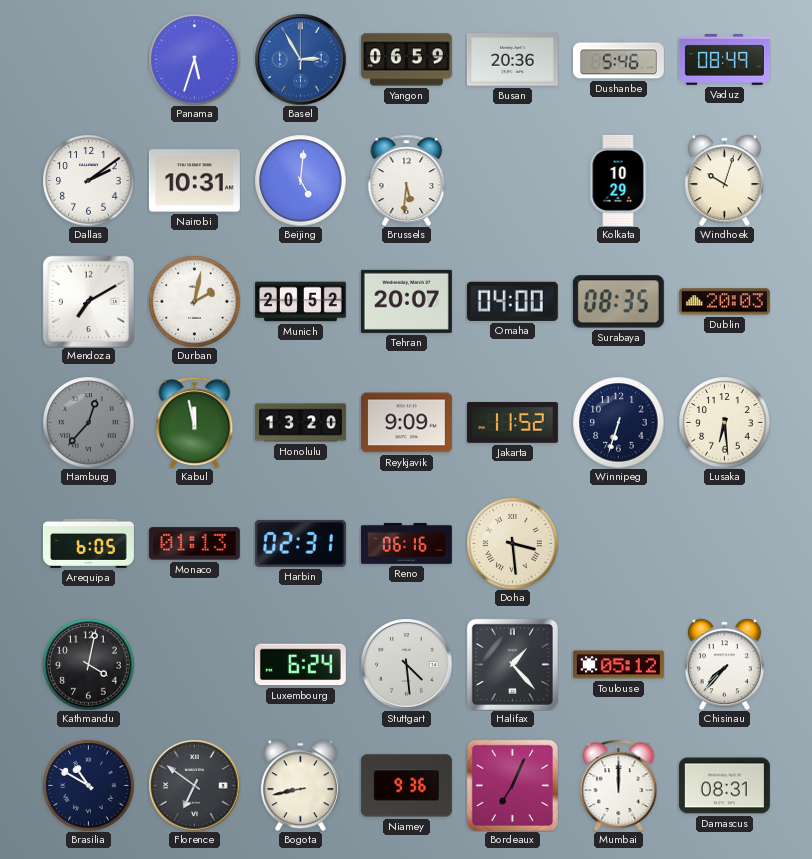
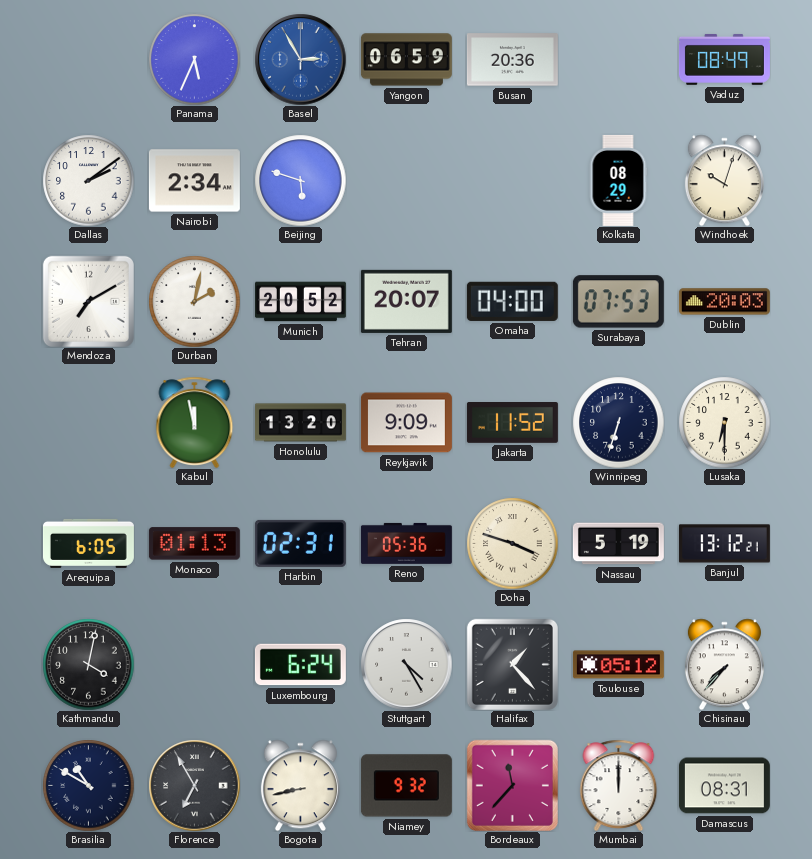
Panama: 5:33 -> 5:34 (194, 59)
Dushanbe: 5:46 -> none (618, 60)
Nairobi: 10:31 -> 2:34 (194, 181)
Beijing: 5:01 -> 5:48 (300, 180)
Brussels: 5:31 -> none (407, 180)
Kolkata: 10:29 -> 08:29 (618, 180)
Surabaya: 08:35 -> 07:53 (618, 302)
Hamburg: 12:37 -> none (88, 422)
Lusaka: 6:29 -> 6:30 (724, 422)
Reno: 06:16 -> 05:36 (406, 543)
Doha: 3:29 -> 3:48 (512, 543)
Nassau: none -> 5:19 (618, 544)
Banjul: none -> 13:12 (724, 544)
Stuttgart: 4:29 -> 4:25 (406, 664)
Florence: 6:51 -> 6:55 (194, 785)
Niamey: 9:36 -> 9:32 (406, 786)
Bordeaux: 7:04 -> 11:37 (512, 785)
